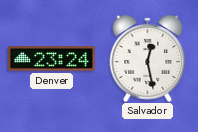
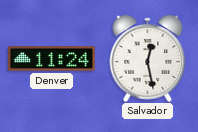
Denver: 23:24 -> 11:24 (52, 59)
